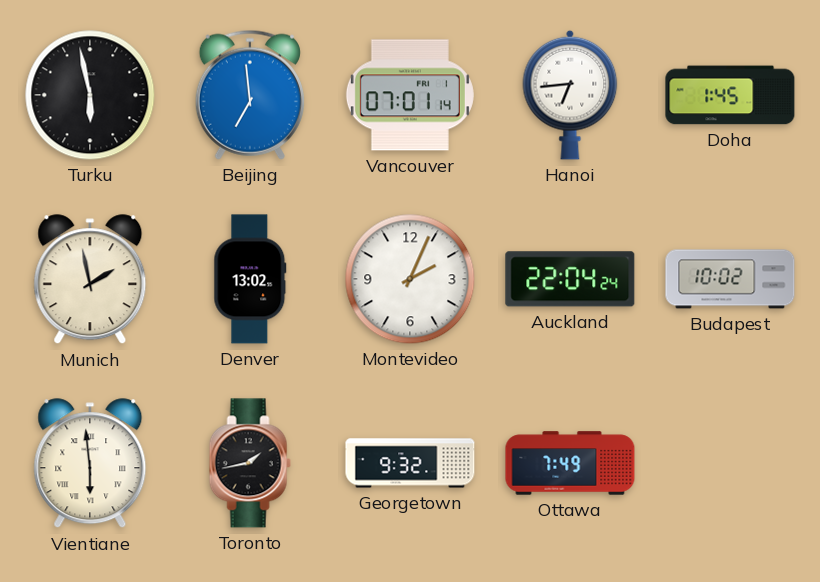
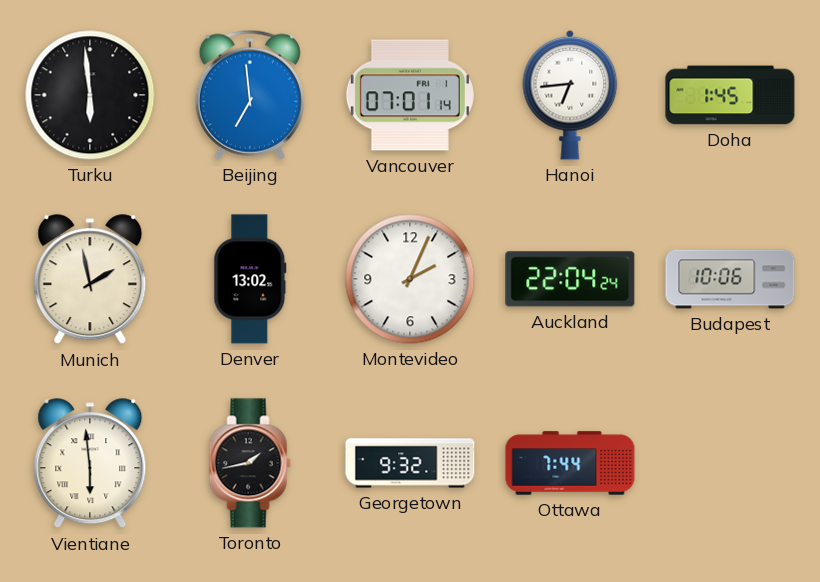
Turku: 5:58 -> 5:59 (90, 95)
Budapest: 10:02 -> 10:06 (730, 279)
Ottawa: 7:49 -> 7:44 (570, 463)
